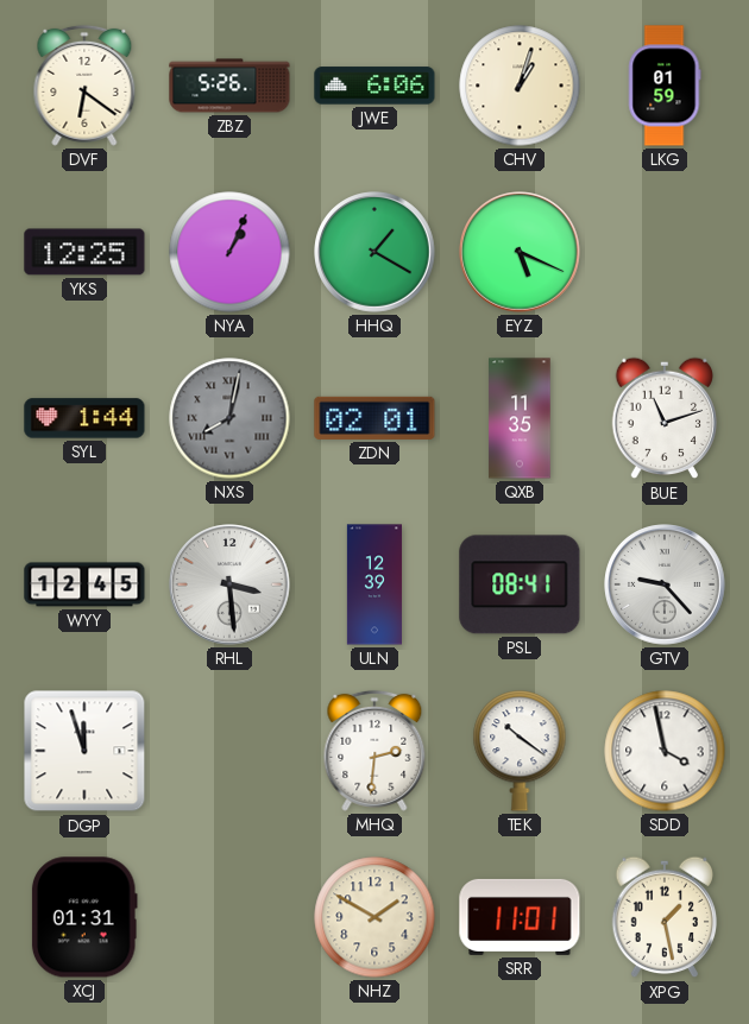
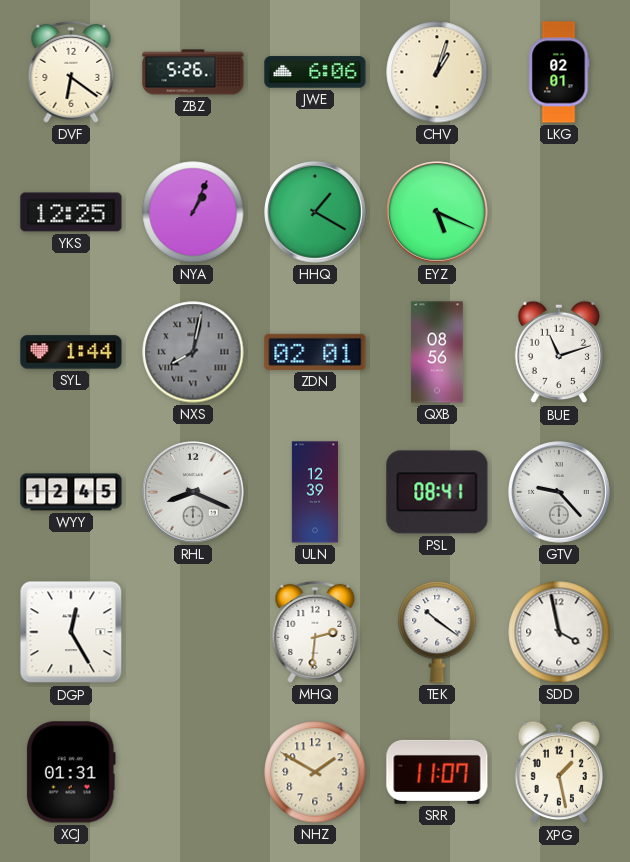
LKG: 01:59 -> 02:01 (559, 72)
QXB: 11:35 -> 08:56 (437, 352)
RHL: 3:29 -> 8:19 (193, 492)
DGP: 11:57 -> 12:25 (71, 632)
SRR: 11:01 -> 11:07 (437, 772)
